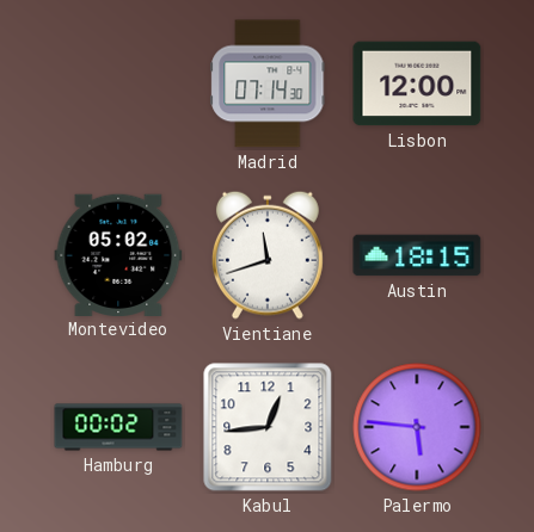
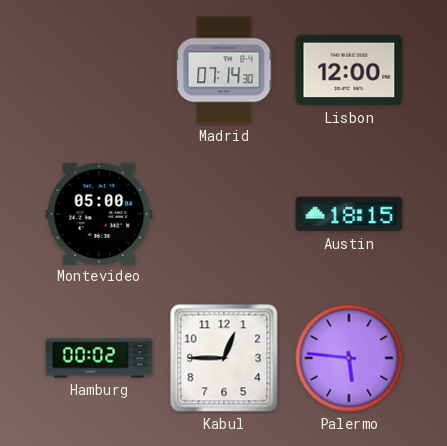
Montevideo: 05:02 -> 05:00 (99, 213)
Vientiane: 11:42 -> none (268, 255)
Kabul: 12:44 -> 12:45 (224, 358)
